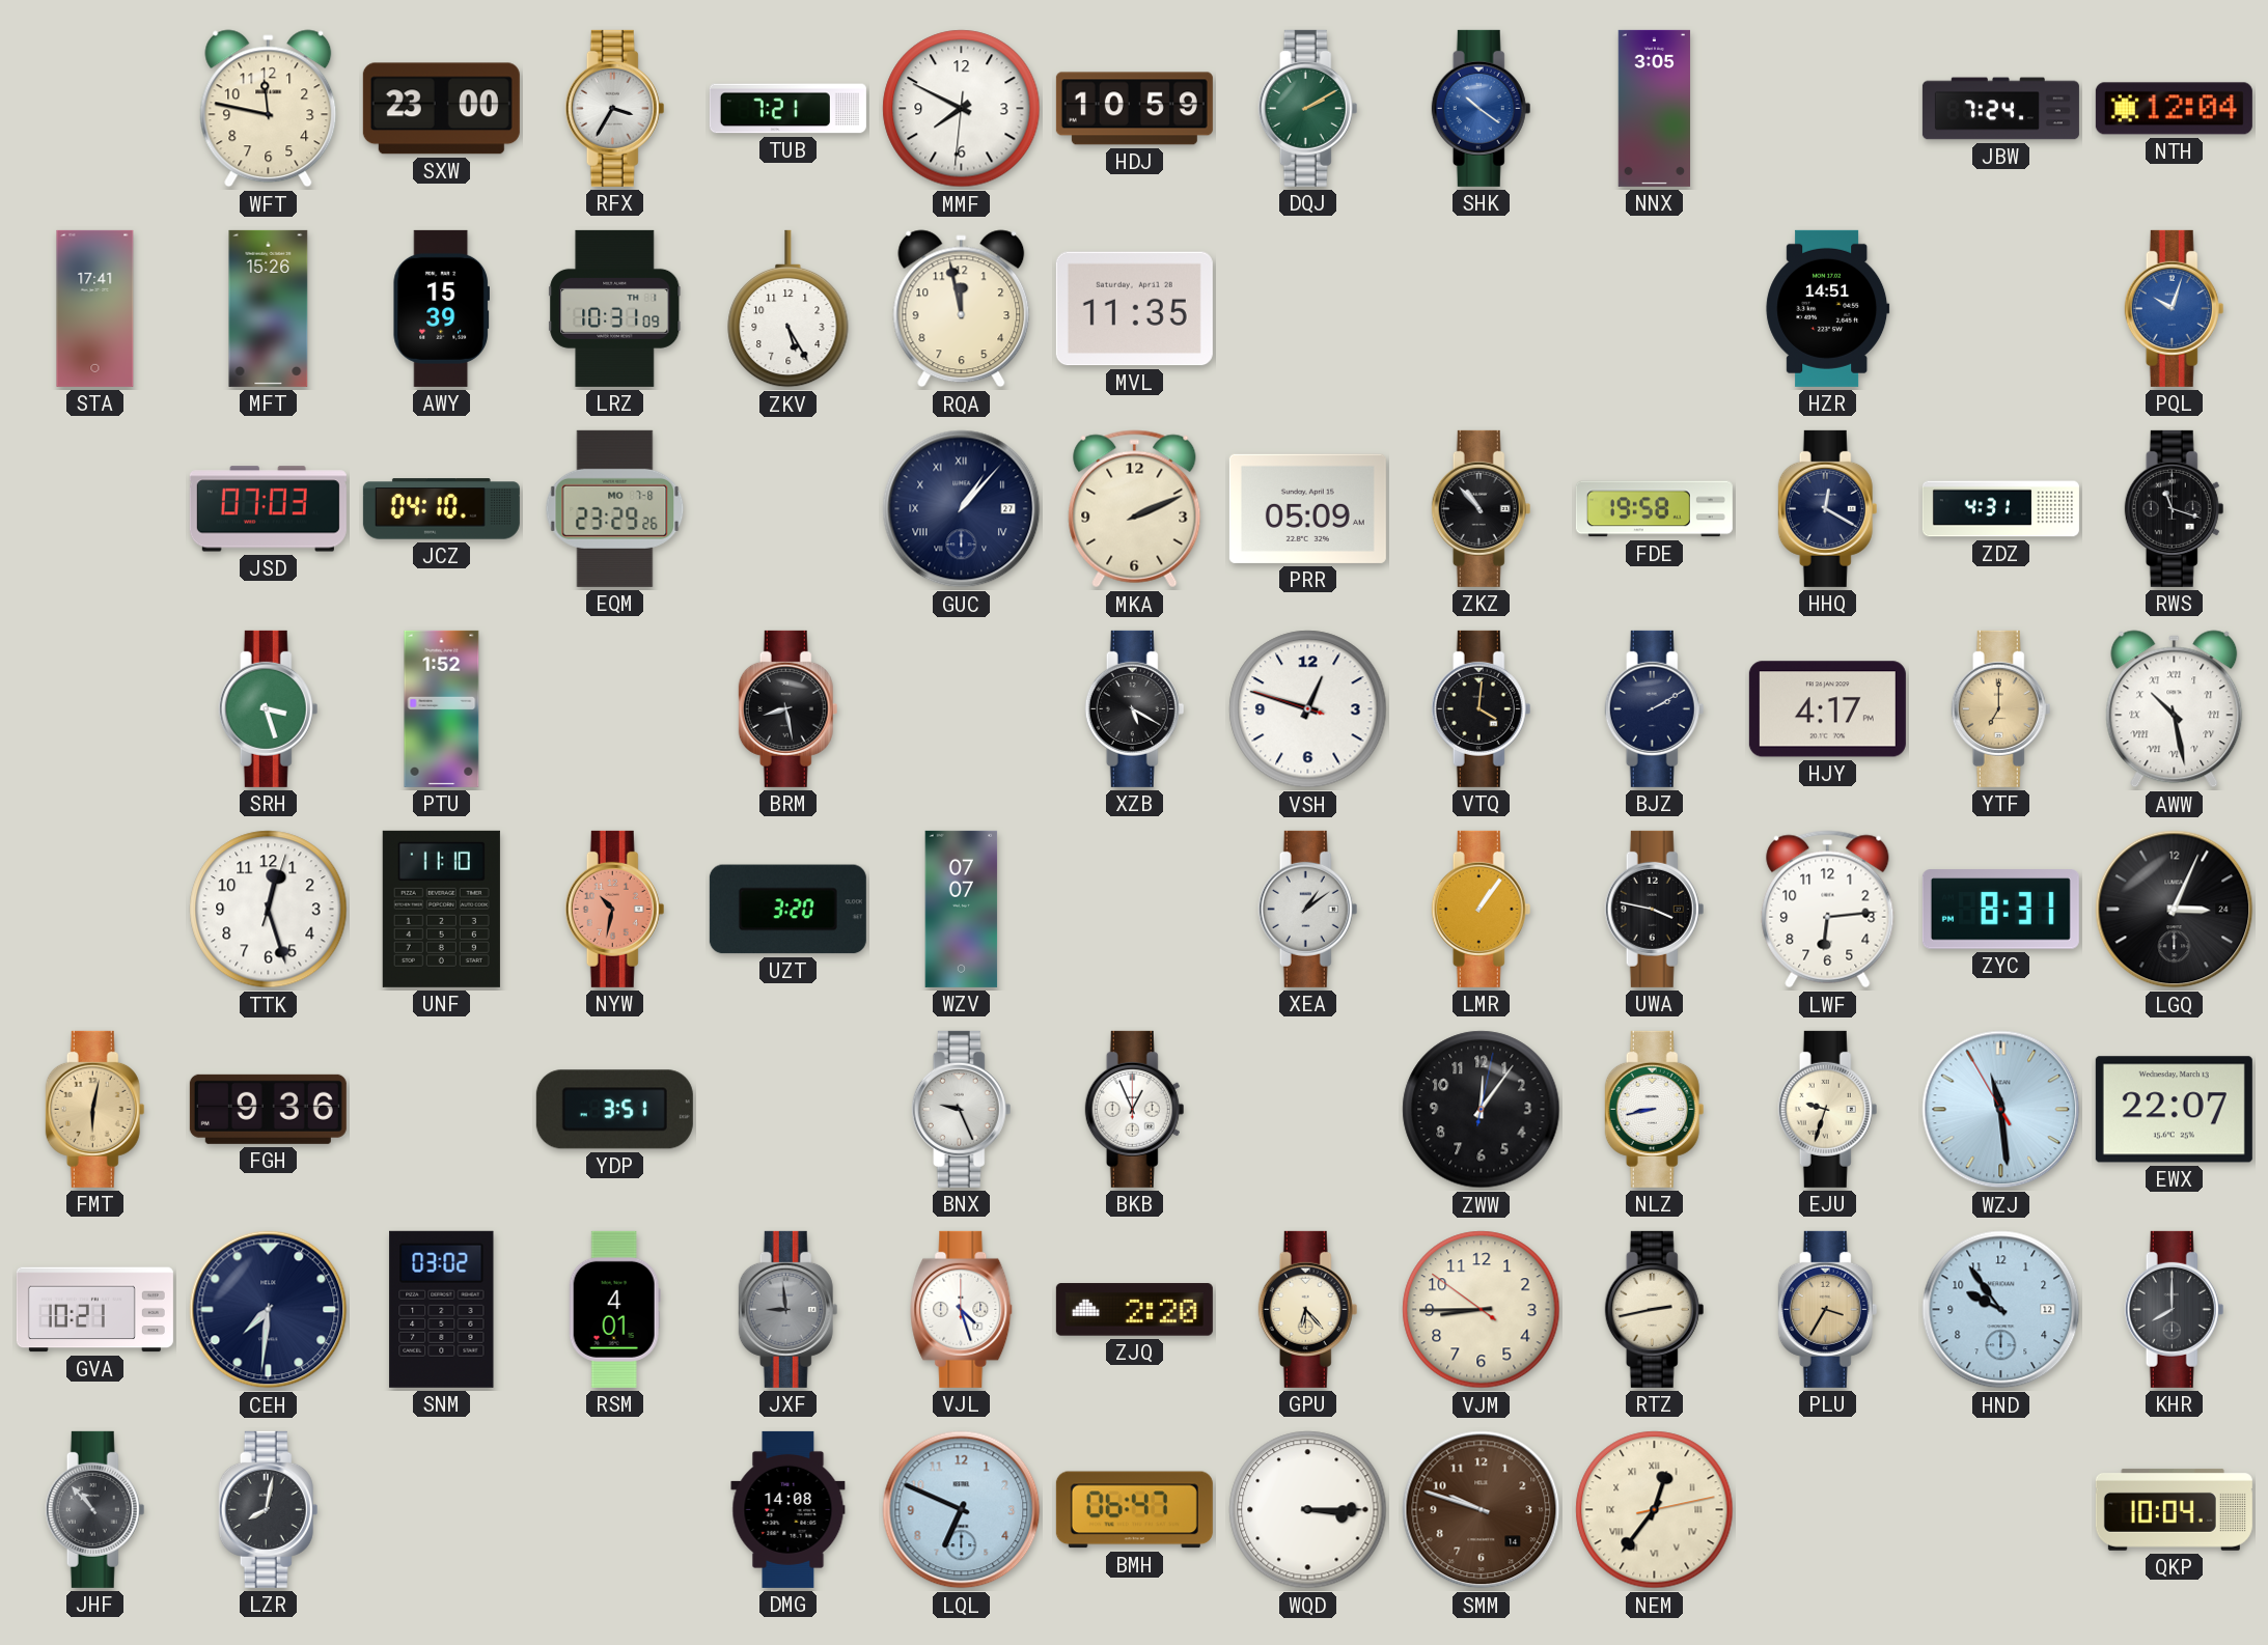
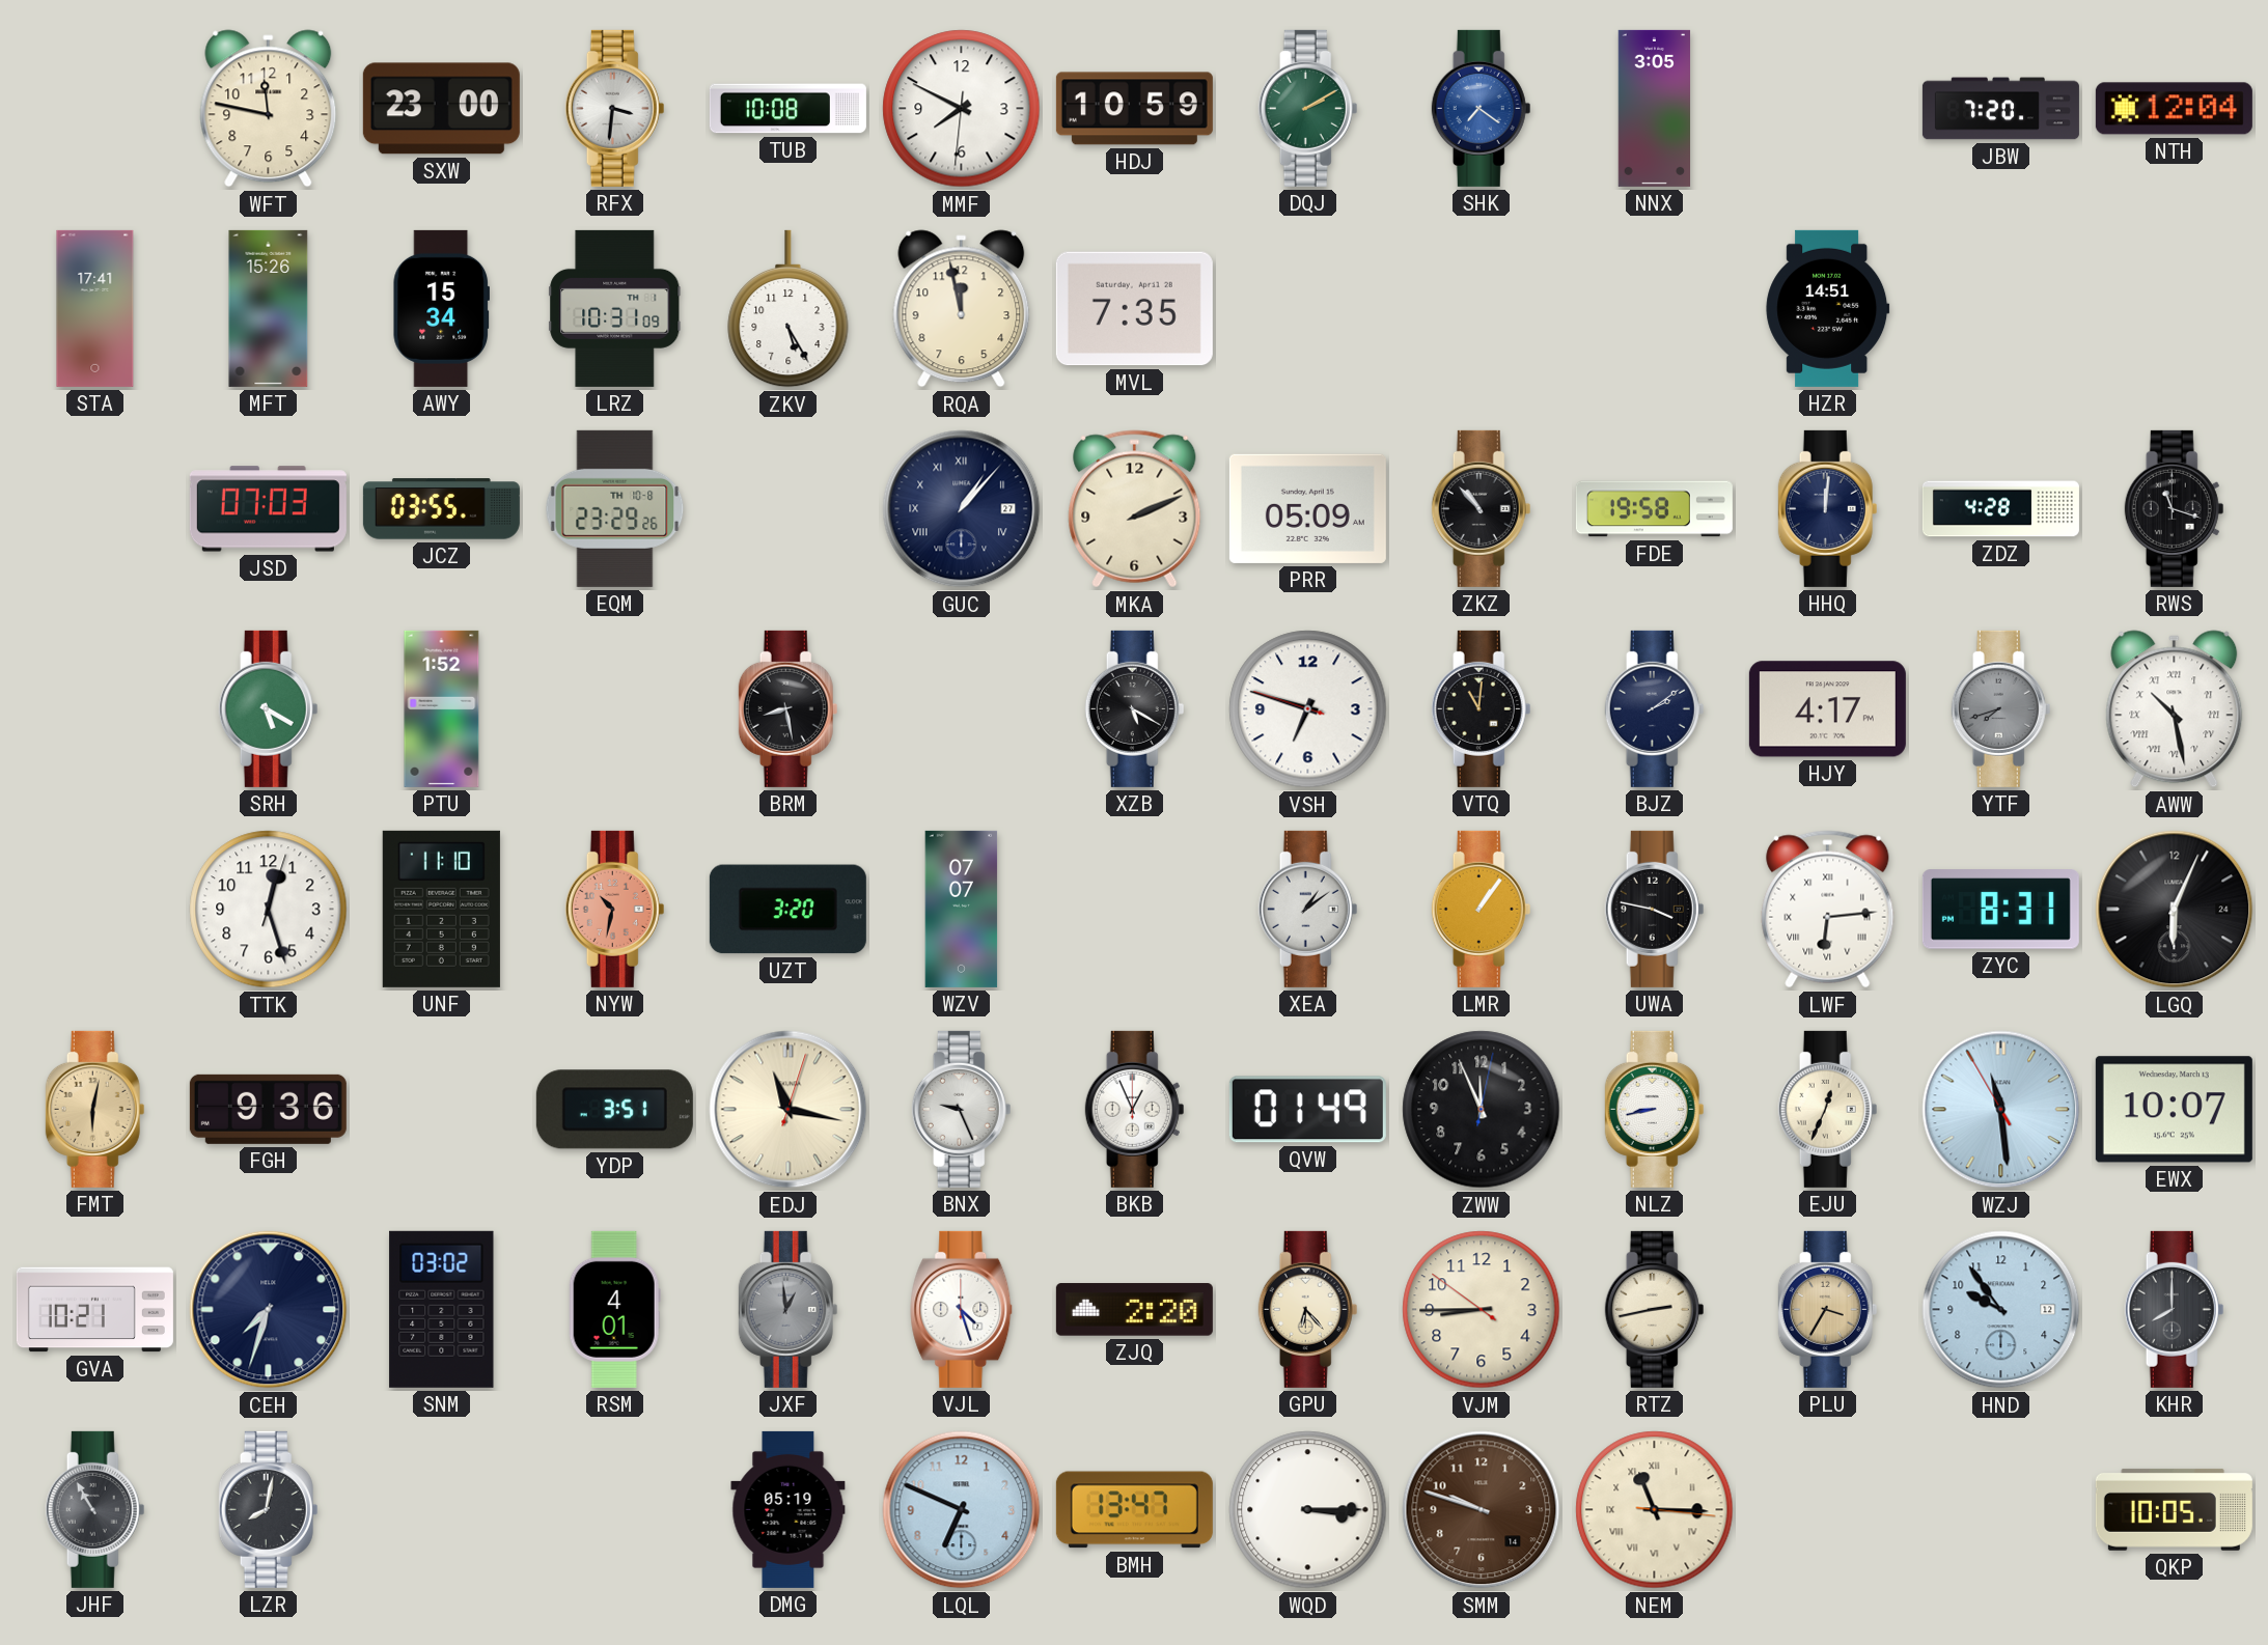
RFX: 3:35 -> 3:31 (615, 108)
TUB: 7:21 -> 10:08 (787, 109)
SHK: 10:21 -> 7:21 (1482, 108)
JBW: 7:24 -> 7:20 (2000, 109)
AWY: 15:39 -> 15:34 (441, 308)
MVL: 11:35 -> 7:35 (1134, 309)
PQL: 10:03 -> none (2175, 308)
JCZ: 04:10 -> 03:55 (441, 509)
EQM date: MO 7-8 -> TH 10-8 (615, 508)
HHQ: 12:20 -> 12:01 (1828, 508)
ZDZ: 4:31 -> 4:28 (2000, 509)
SRH: 3:27 -> 5:20 (269, 708)
VSH: 12:47 -> 6:47 (1308, 709)
VTQ: 4:01 -> 11:01 (1482, 708)
BJZ: 2:10 -> 2:09 (1655, 708)
YTF: 7:00 -> 7:42 (2001, 708)
YTF dial: champagne -> grey (2001, 708)
LWF numerals: Arabic -> Roman (1828, 910)
LGQ: 3:04 -> 6:04 (2175, 910)
EDJ: none -> 11:17 (789, 1110)
QVW: none -> 01:49 (1307, 1110)
ZWW: 12:06 -> 11:56 (1482, 1110)
EJU: 9:33 -> 12:34 (1828, 1109)
EWX: 22:07 -> 10:07 (2174, 1110)
CEH: 7:31 -> 7:33 (269, 1310)
JXF: 8:59 -> 12:59 (789, 1309)
JHF: 10:53 -> 10:55 (95, 1509)
DMG: 14:08 -> 05:19 (789, 1509)
BMH: 06:47 -> 13:47 (1134, 1510)
NEM: 12:36 -> 11:15 (1655, 1510)
QKP: 10:04 -> 10:05 (2174, 1509)
